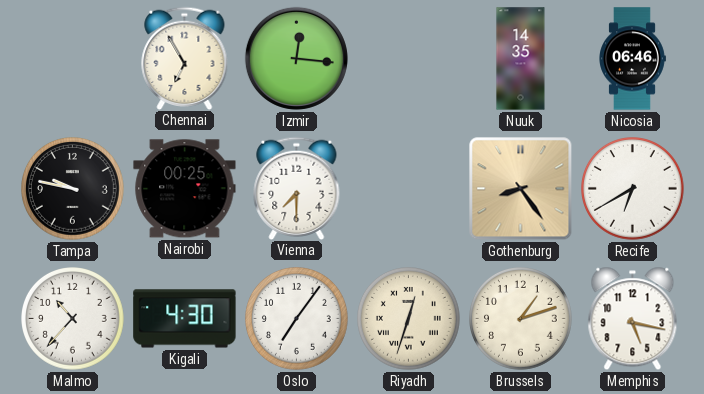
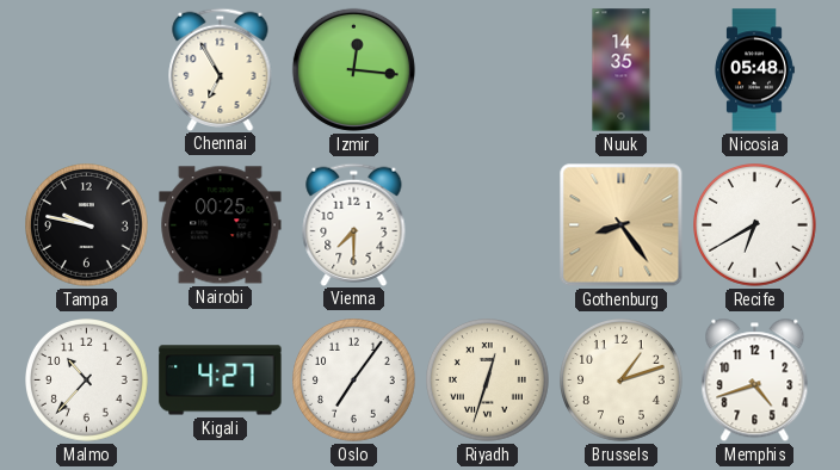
Nicosia: 06:46 -> 05:48 (754, 70)
Kigali: 4:30 -> 4:27 (221, 381)
Memphis: 5:17 -> 4:42 (755, 381)
